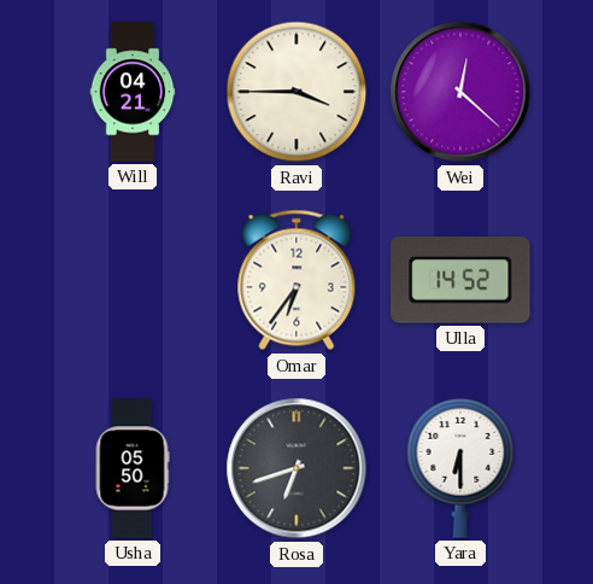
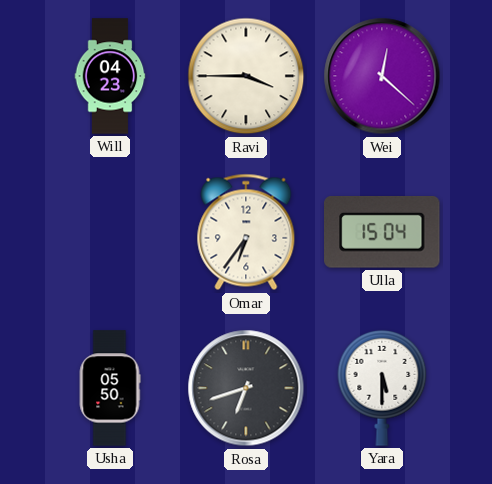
Will: 04:21 -> 04:23 (110, 76)
Ulla: 14:52 -> 15:04 (382, 233)
Yara: 6:30 -> 5:30 (382, 388)
